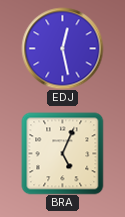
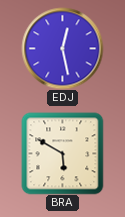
BRA: 5:04 -> 5:50 (62, 153)
